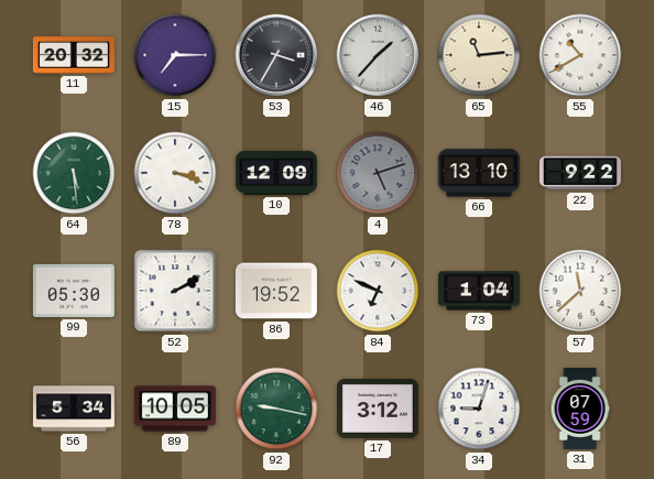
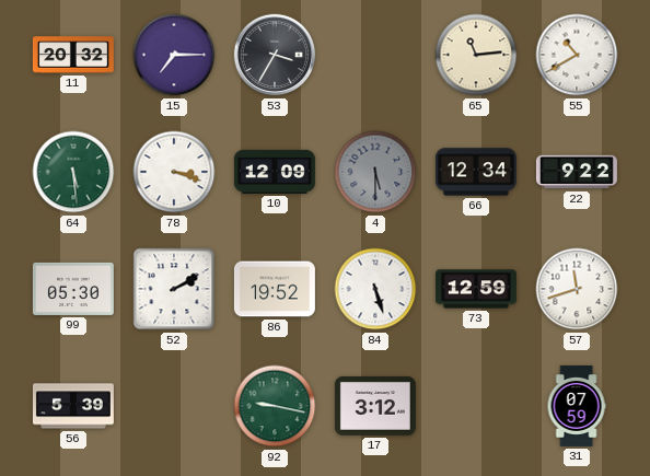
46: 1:37 -> none (378, 55)
4: 5:12 -> 5:30 (375, 172)
66: 13:10 -> 12:34 (476, 172)
84: 6:49 -> 5:27 (375, 289)
73: 1:04 -> 12:59 (476, 289)
57: 11:38 -> 11:42 (577, 289)
56: 5:34 -> 5:39 (73, 406)
89: 10:05 -> none (175, 409)
34: 9:03 -> none (479, 409)
